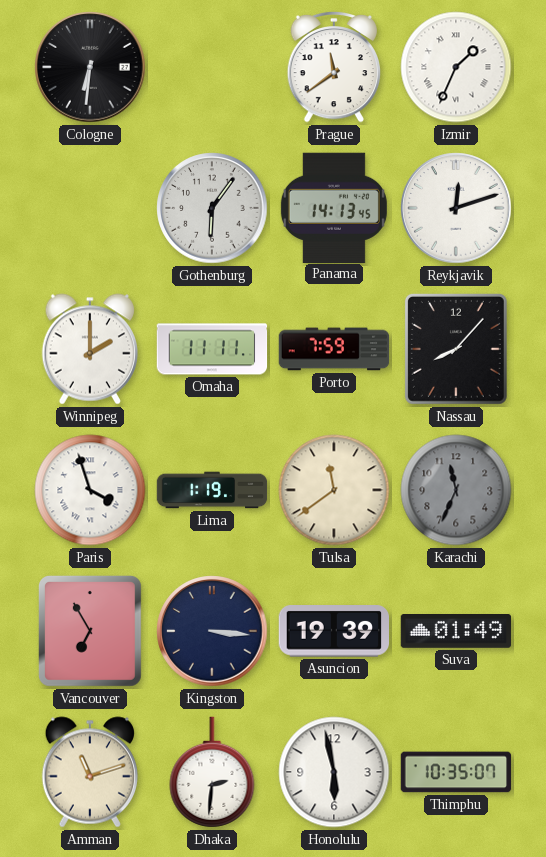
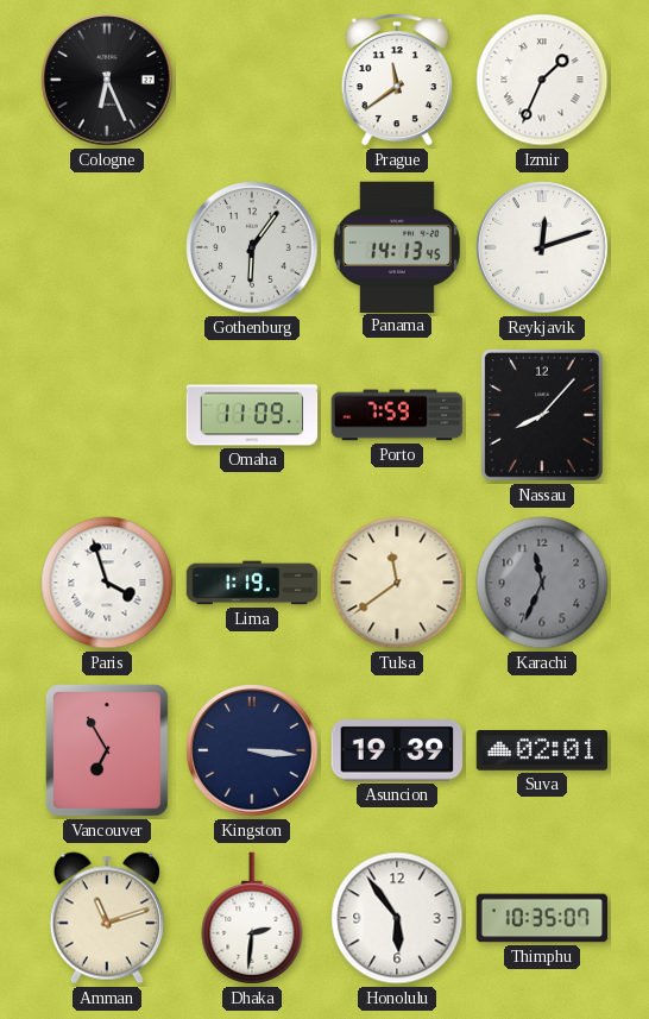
Cologne: 6:31 -> 6:26 (107, 80)
Winnipeg: 2:00 -> none (89, 349)
Omaha: 11:11 -> 11:09 (252, 415)
Suva: 01:49 -> 02:01 (542, 751)
Honolulu: 5:58 -> 5:54 (397, 918)
